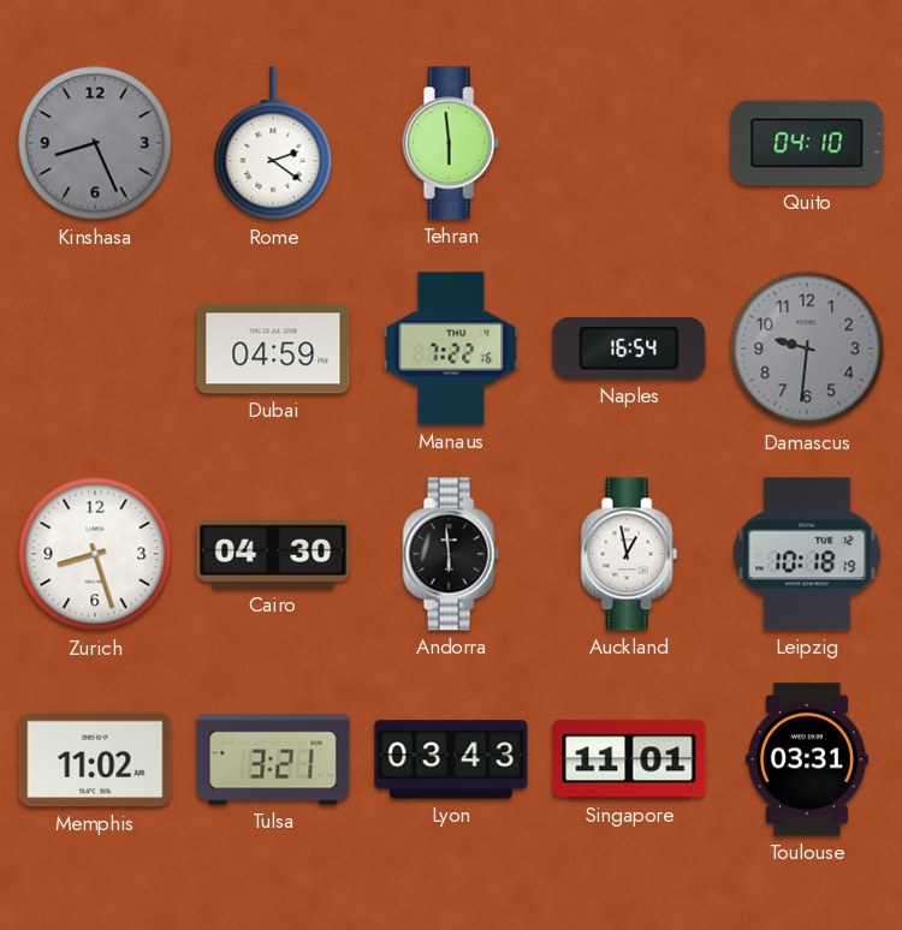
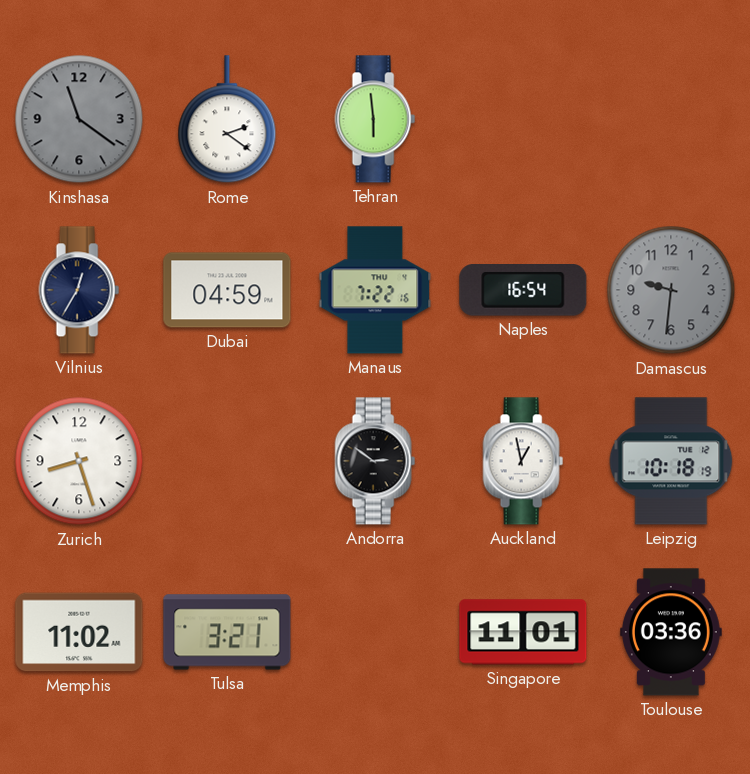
Kinshasa: 8:26 -> 11:21 (79, 119)
Quito: 04:10 -> none (807, 143)
Vilnius: none -> 12:35 (79, 290)
Cairo: 04:30 -> none (273, 554)
Andorra: 5:59 -> 2:51 (375, 461)
Lyon: 03:43 -> none (451, 759)
Toulouse: 03:31 -> 03:36 (671, 632)
